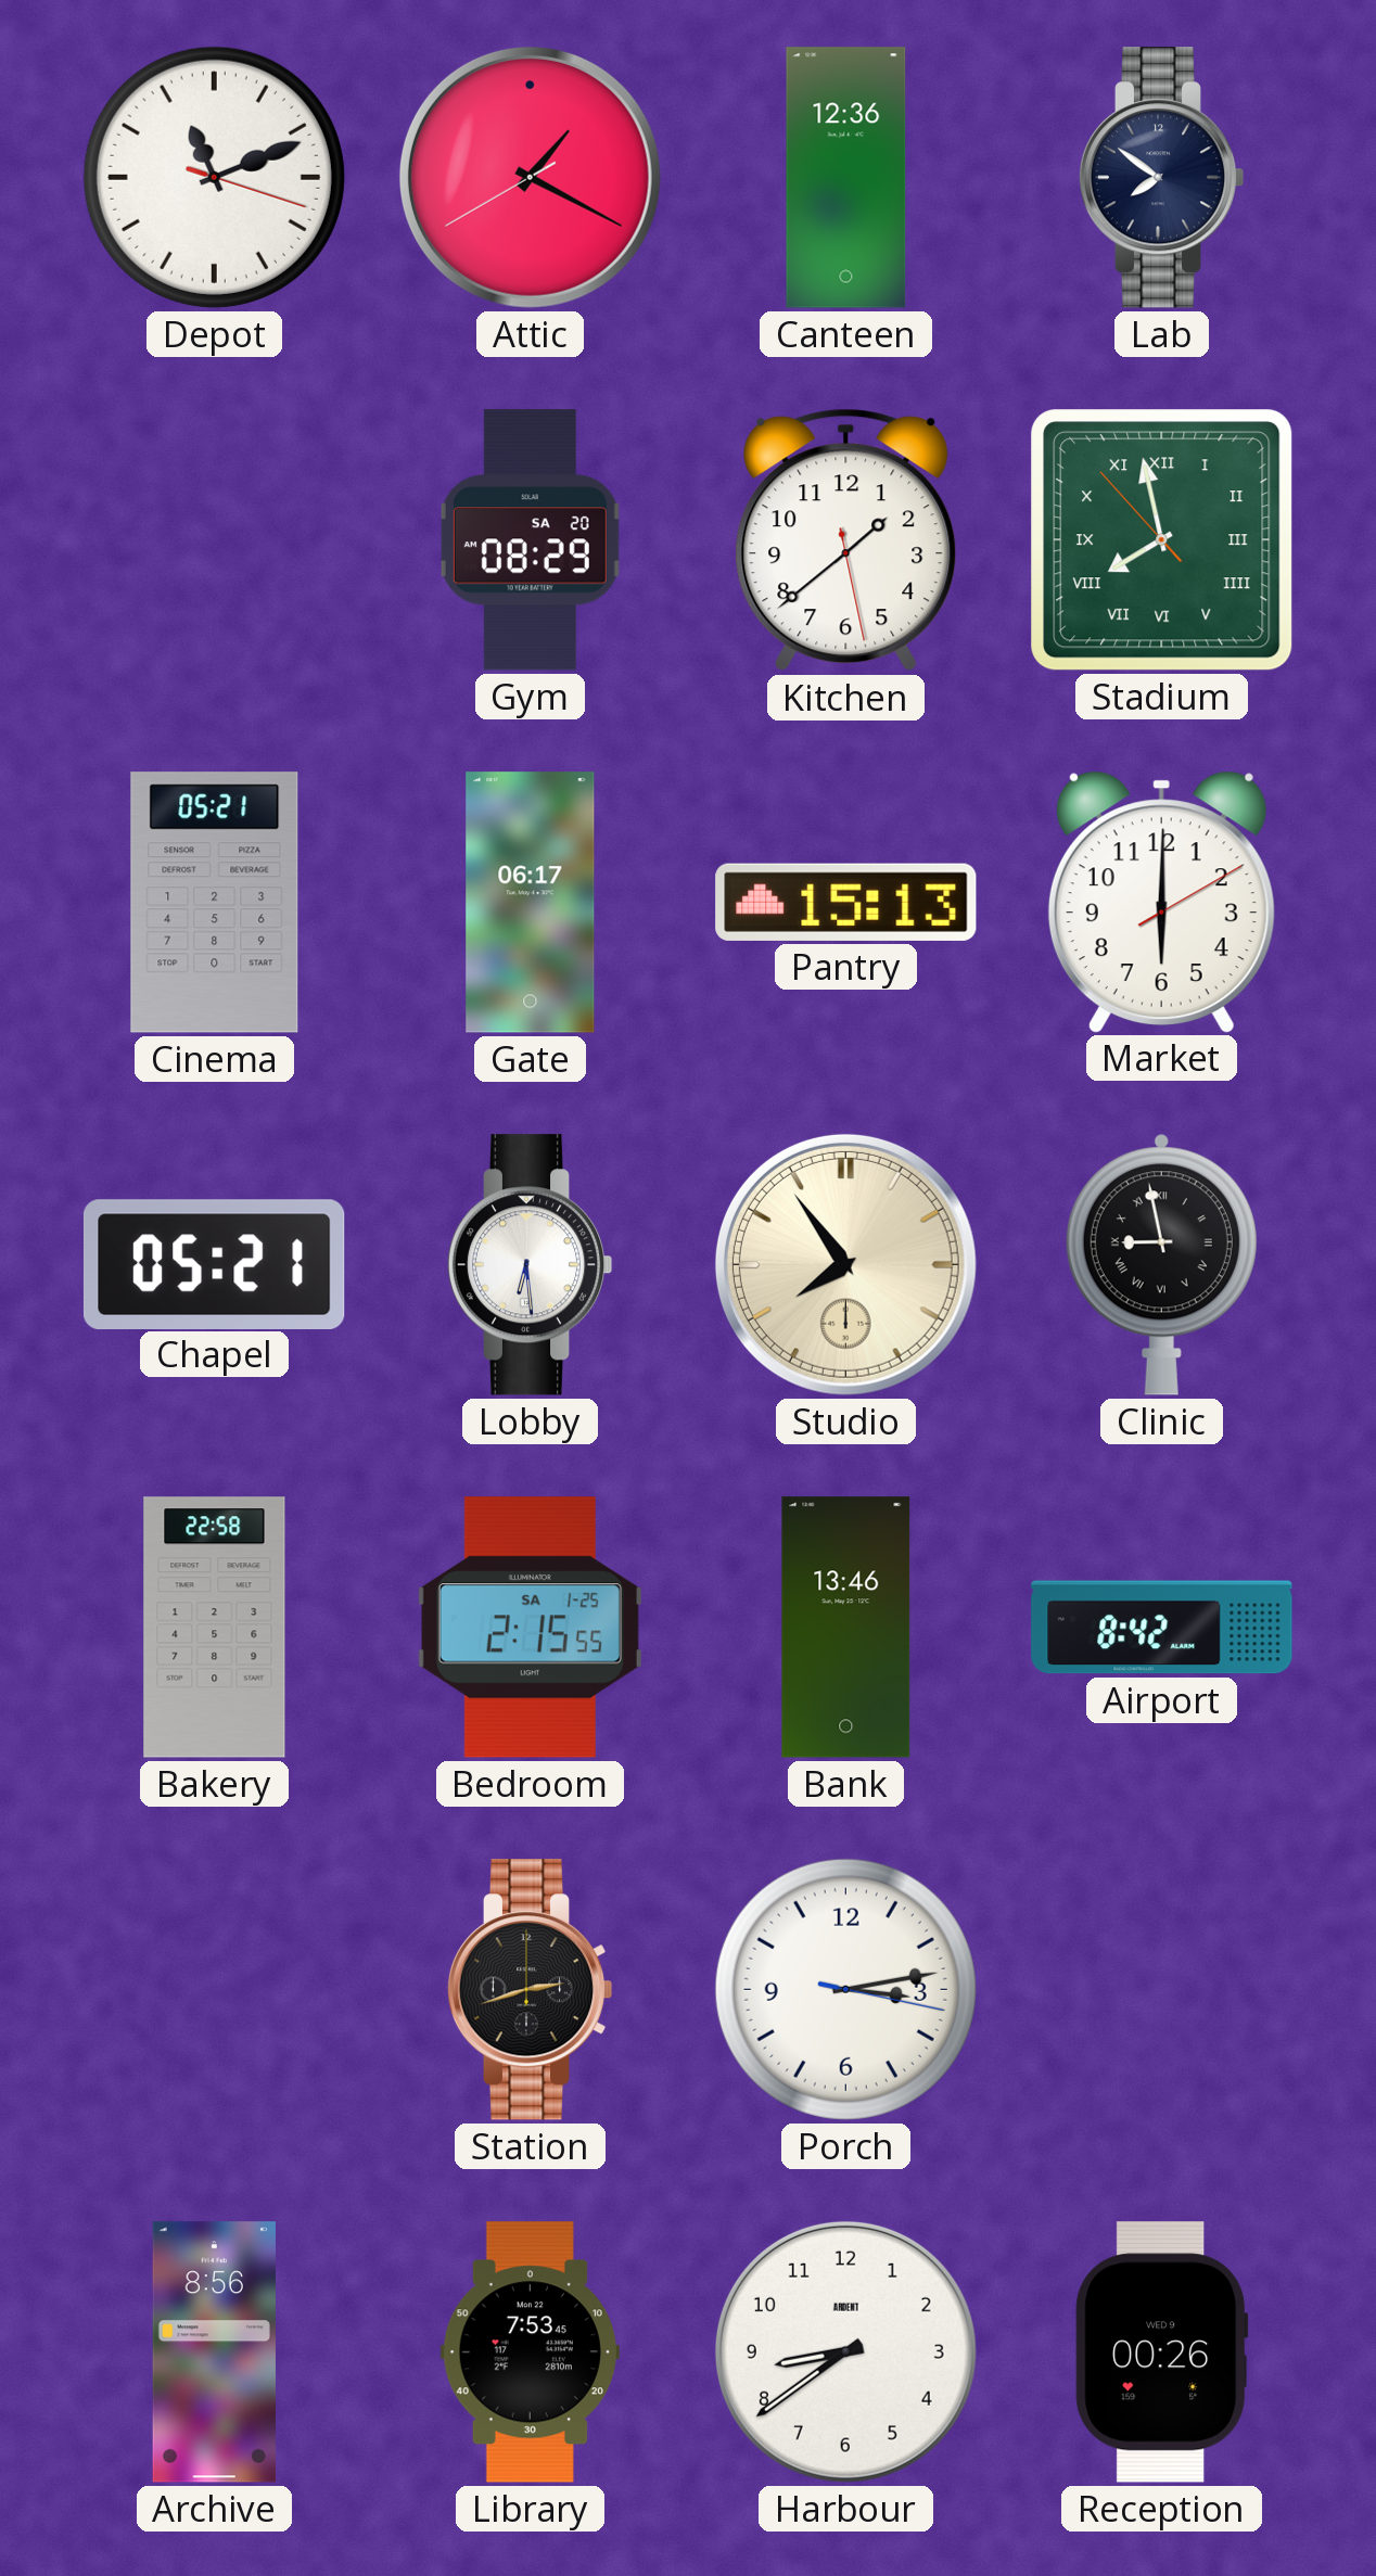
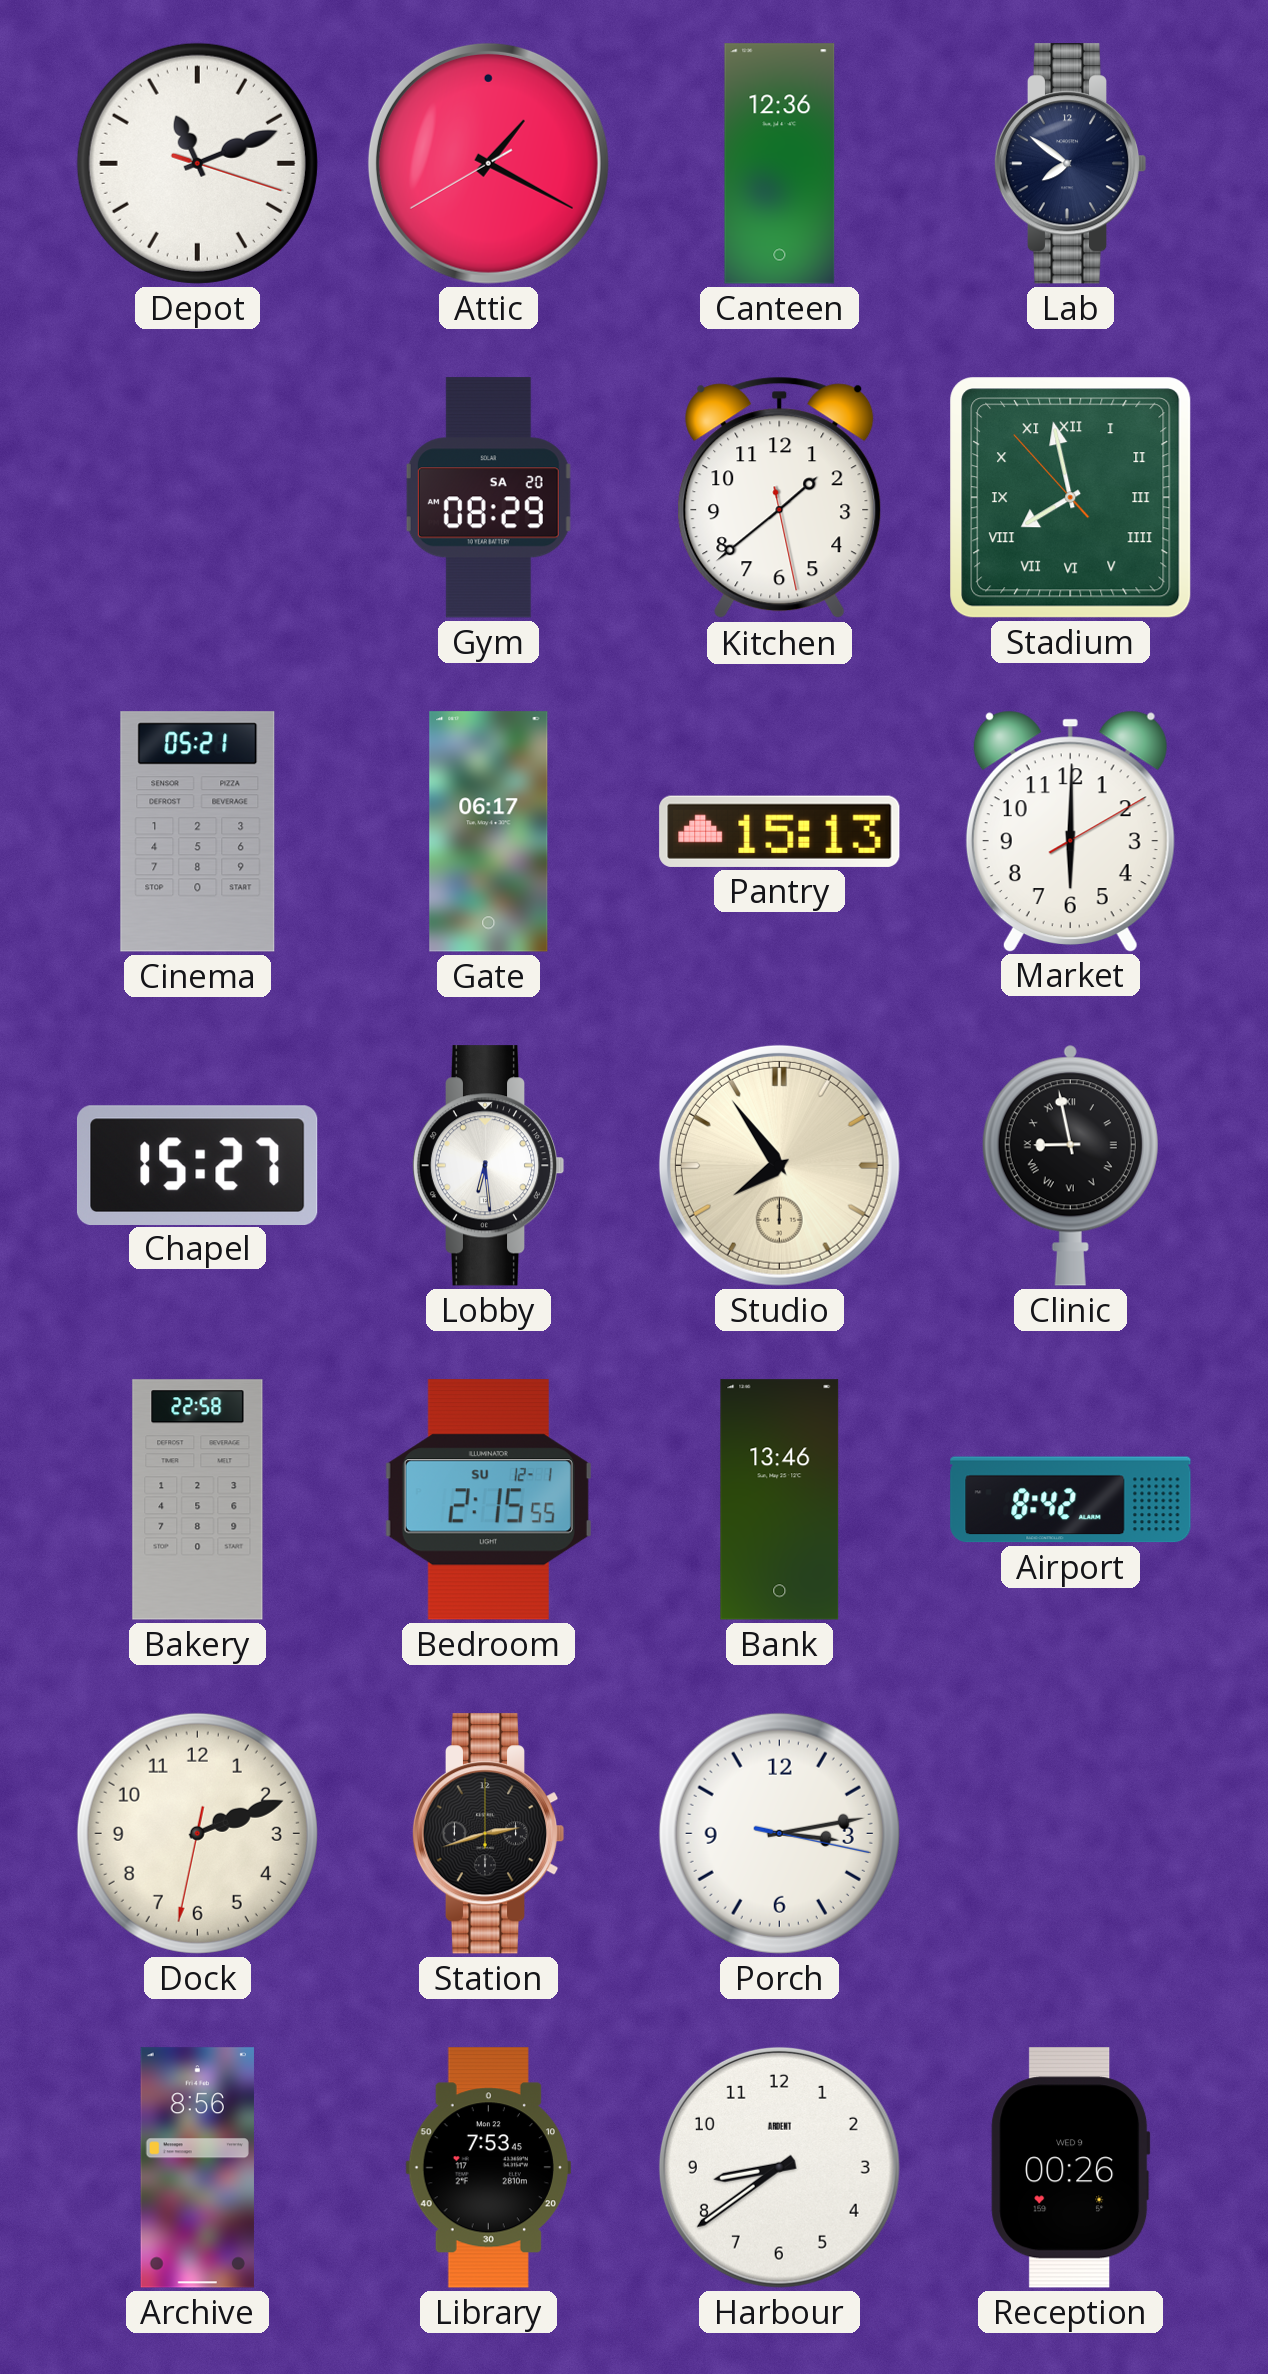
Chapel: 05:21 -> 15:27 (197, 1165)
Bedroom date: SA 1-25 -> SU 12-1 (488, 1500)
Dock: none -> 2:11 (197, 1833)
